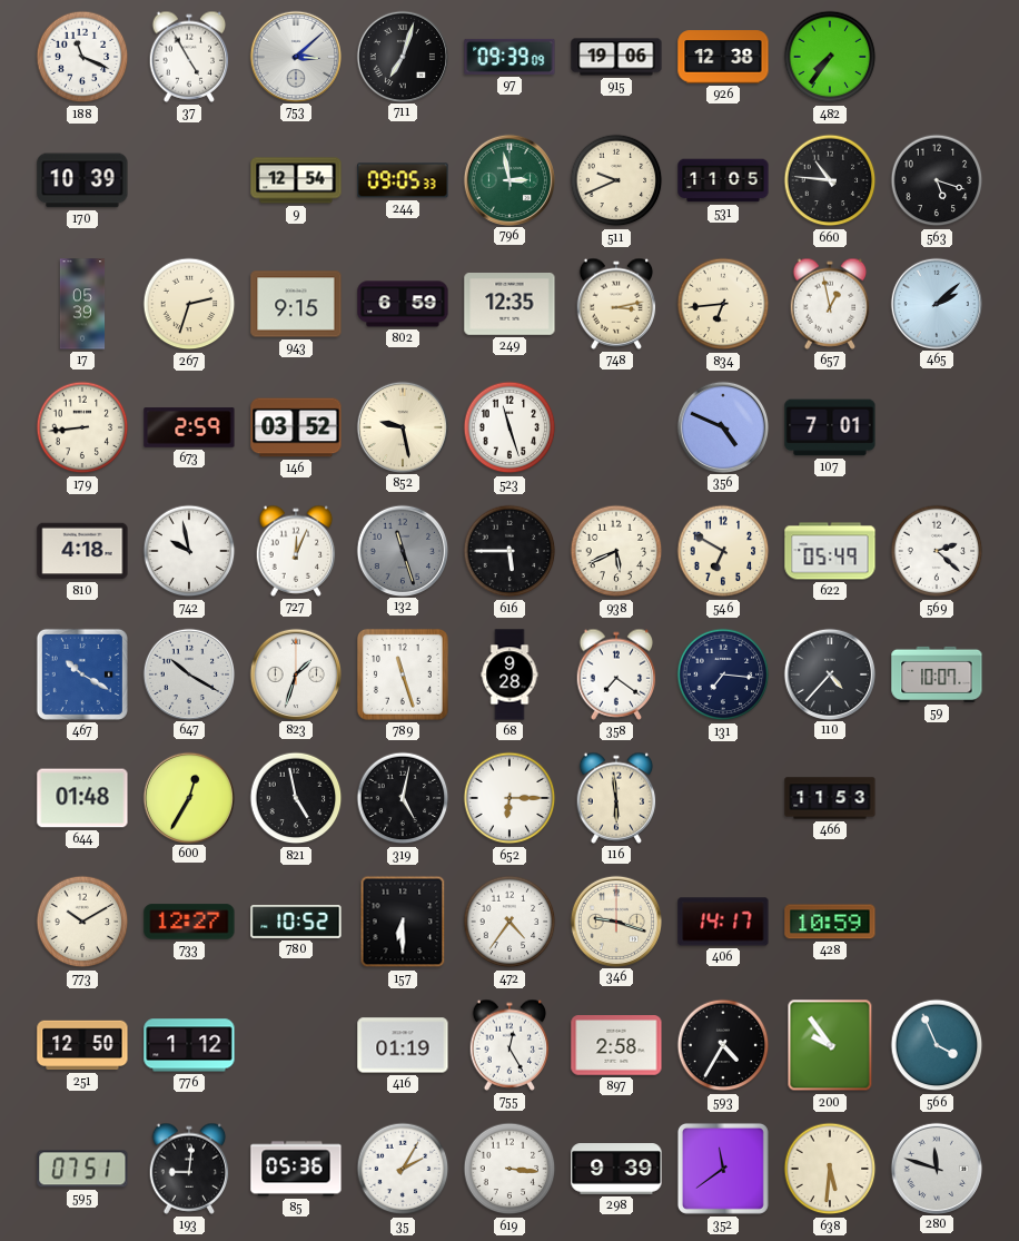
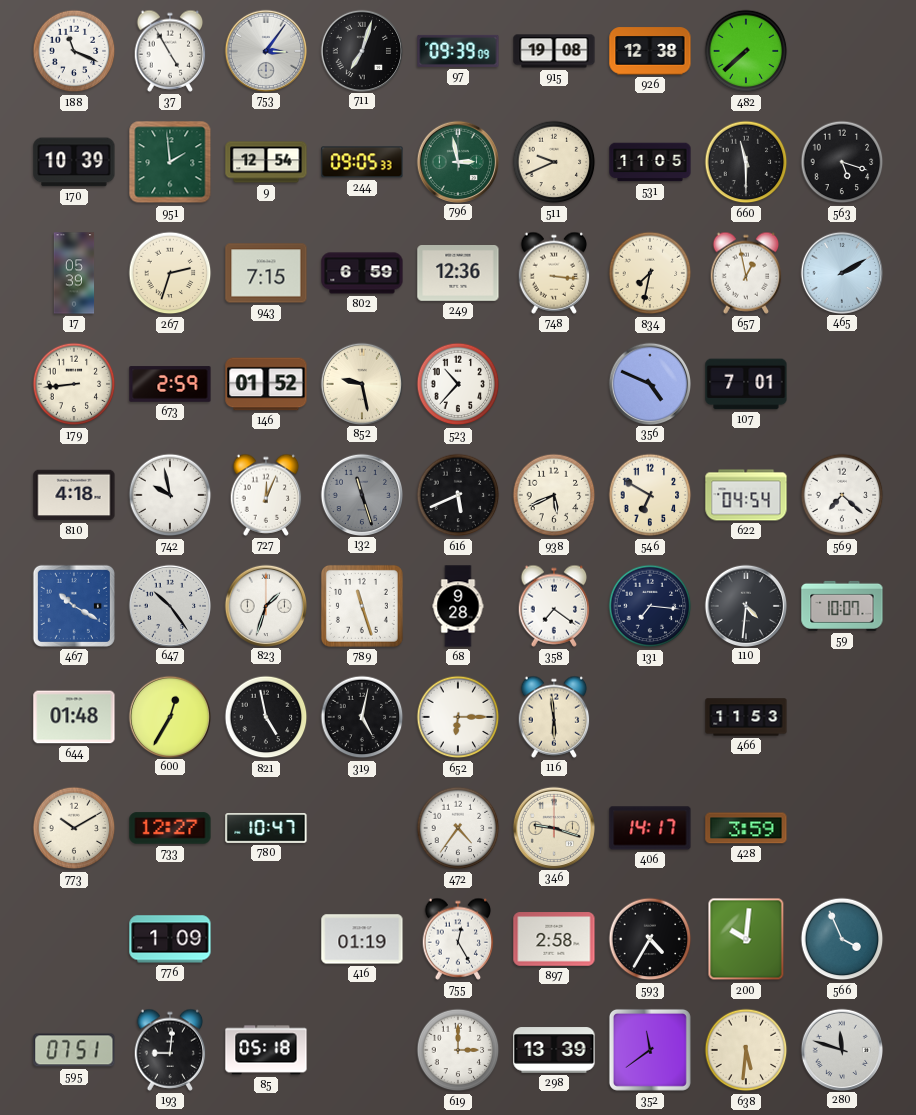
753: 3:08 -> 3:06 (265, 50)
915: 19:06 -> 19:08 (554, 51)
482: 7:36 -> 7:38 (746, 51)
951: none -> 1:59 (170, 162)
660: 10:46 -> 11:30 (746, 162)
943: 9:15 -> 7:15 (266, 273)
249: 12:35 -> 12:36 (458, 274)
748: 3:13 -> 3:16 (554, 273)
834: 6:44 -> 7:32 (650, 273)
465: 2:08 -> 2:10 (841, 272)
146: 03:52 -> 01:52 (266, 384)
523: 11:27 -> 10:37 (458, 384)
616: 5:45 -> 5:41 (458, 495)
622: 05:49 -> 04:54 (746, 495)
569: 2:22 -> 7:22 (842, 495)
647: 10:20 -> 10:24 (169, 605)
110: 4:37 -> 4:31 (745, 605)
780: 10:52 -> 10:47 (266, 828)
157: 6:30 -> none (403, 922)
428: 10:59 -> 3:59 (746, 828)
251: 12:50 -> none (82, 1045)
776: 1:12 -> 1:09 (170, 939)
200: 9:54 -> 10:01 (746, 939)
85: 05:36 -> 05:18 (266, 1050)
35: 2:05 -> none (403, 1169)
619: 3:16 -> 3:00 (458, 1050)
298: 9:39 -> 13:39 (554, 1050)
